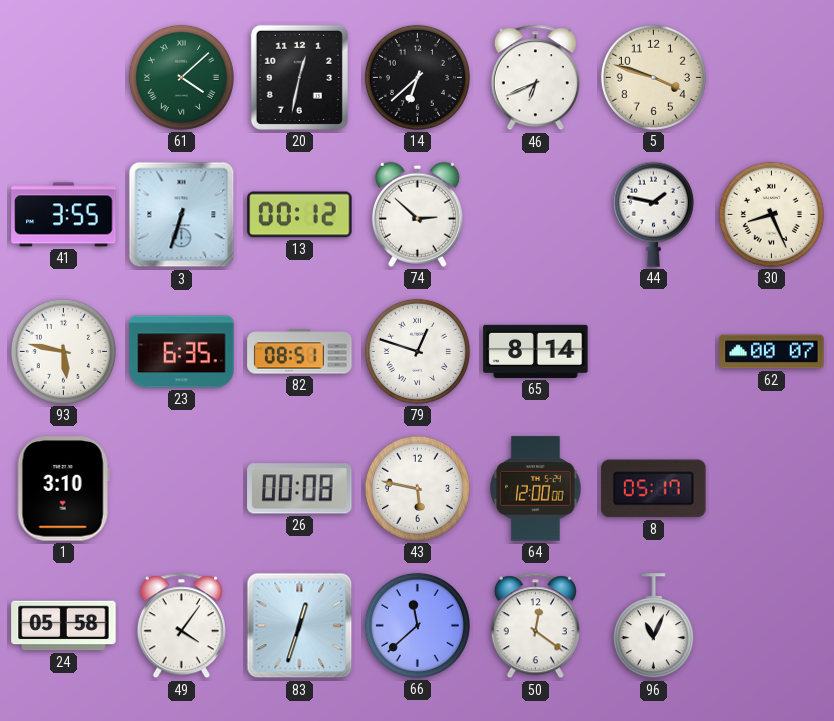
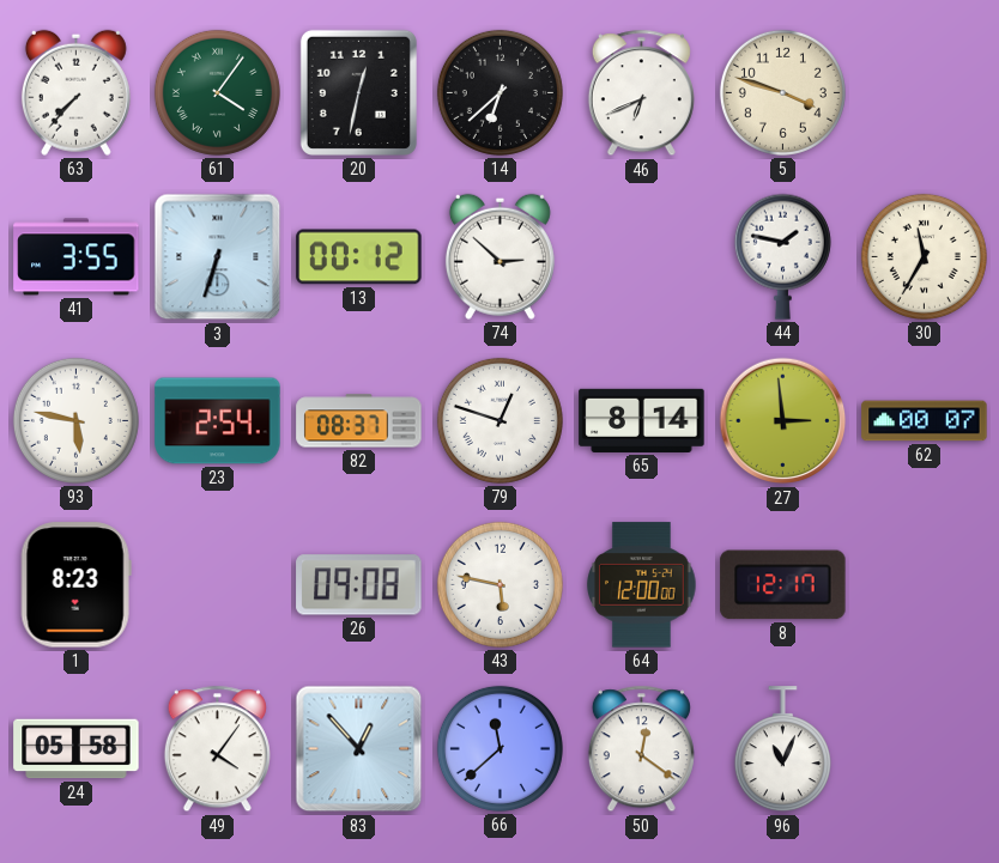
63: none -> 7:37 (75, 92)
61: 4:08 -> 4:06 (217, 92)
30: 8:26 -> 11:35 (924, 256)
23: 6:35 -> 2:54 (218, 421)
82: 08:51 -> 08:37 (359, 421)
27: none -> 2:59 (783, 421)
1: 3:10 -> 8:23 (75, 585)
26: 00:08 -> 09:08 (359, 585)
8: 05:17 -> 12:17 (783, 585)
83: 12:33 -> 12:53 (359, 749)
